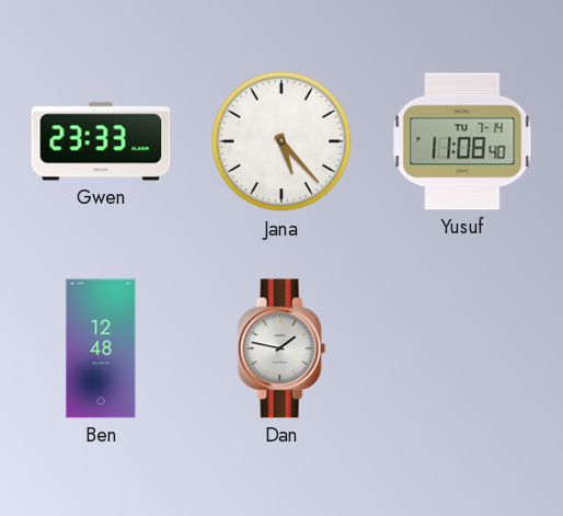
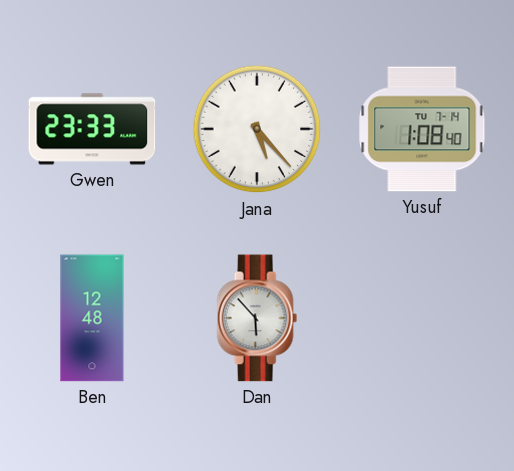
Yusuf: 11:08 -> 1:08 (422, 129)
Dan: 1:47 -> 5:53 (257, 318)
